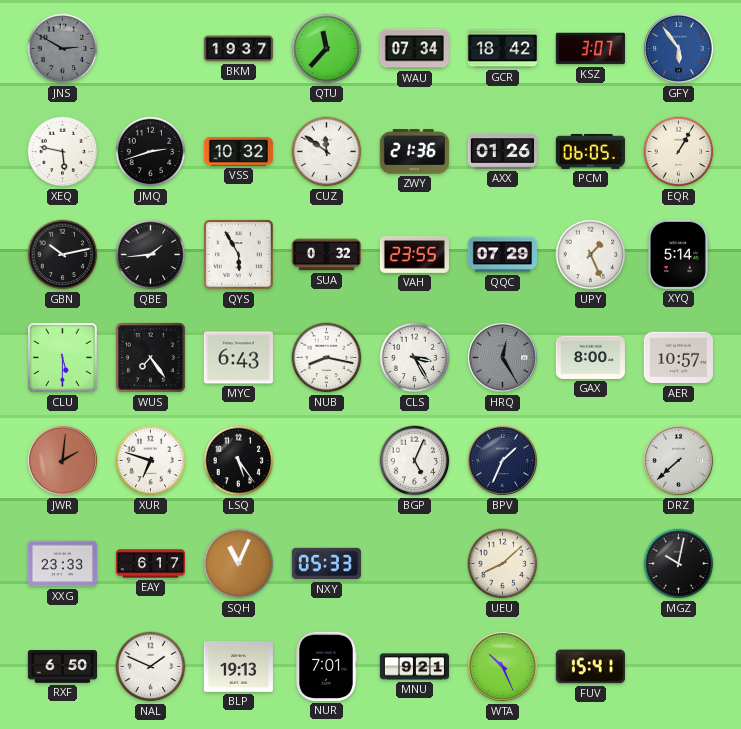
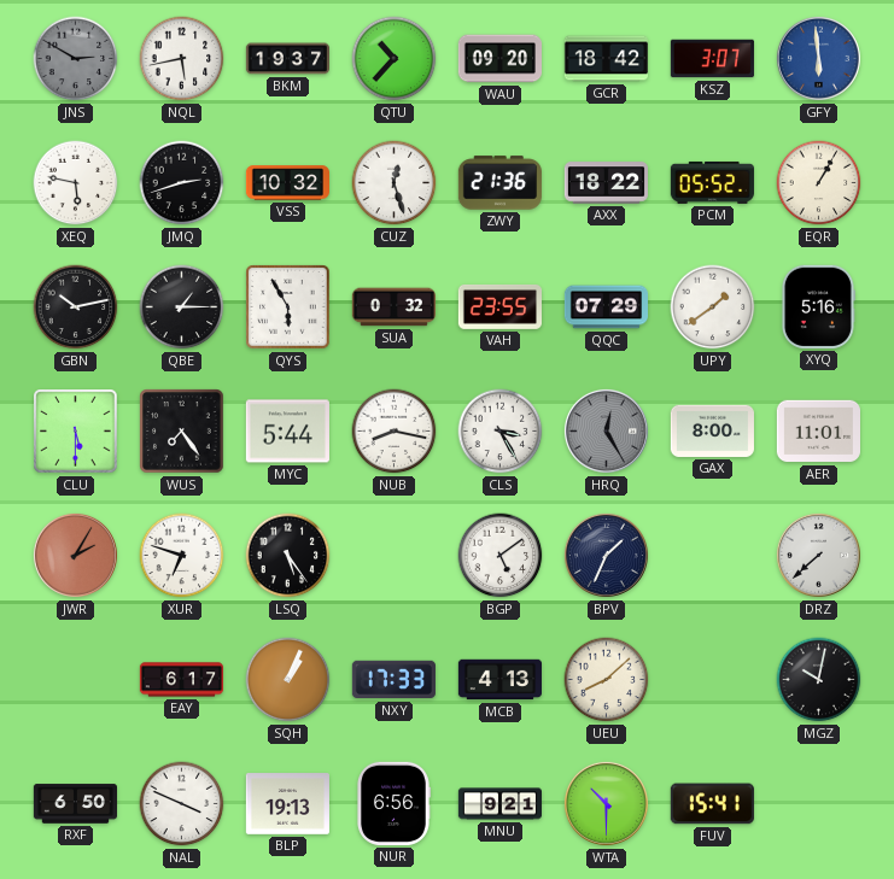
NQL: none -> 5:43 (182, 59)
QTU: 11:37 -> 10:37 (395, 59)
WAU: 07:34 -> 09:20 (499, 59)
GFY: 5:54 -> 5:59 (818, 58)
CUZ: 11:51 -> 12:27 (395, 183)
AXX: 01:26 -> 18:22 (606, 183)
PCM: 06:05 -> 05:52 (712, 182)
QBE: 1:44 -> 1:15 (182, 307)
UPY: 1:26 -> 1:39 (713, 307)
XYQ: 5:14 -> 5:16 (818, 306)
MYC: 6:43 -> 5:44 (287, 432)
AER: 10:57 -> 11:01 (818, 432)
JWR: 2:01 -> 2:05 (75, 555)
BGP: 5:04 -> 5:09 (501, 556)
XXG: 23:33 -> none (62, 564)
SQH: 11:04 -> 1:04 (288, 680)
NXY: 05:33 -> 17:33 (393, 680)
MCB: none -> 4:13 (499, 680)
NAL: 1:49 -> 3:49 (182, 804)
NUR: 7:01 -> 6:56 (395, 803)
WTA: 10:26 -> 10:30 (606, 803)
